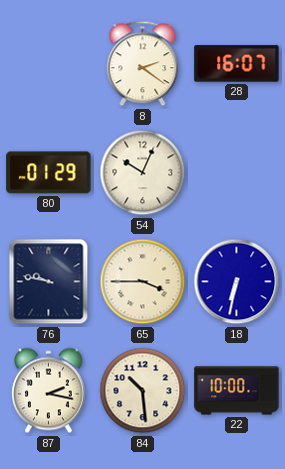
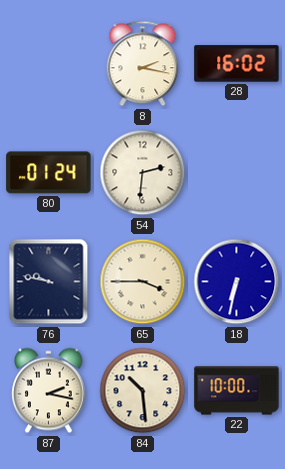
8: 2:21 -> 2:17 (143, 64)
28: 16:07 -> 16:02 (237, 64)
80: 01:29 -> 01:24 (49, 173)
54: 10:04 -> 2:31 (143, 173)
